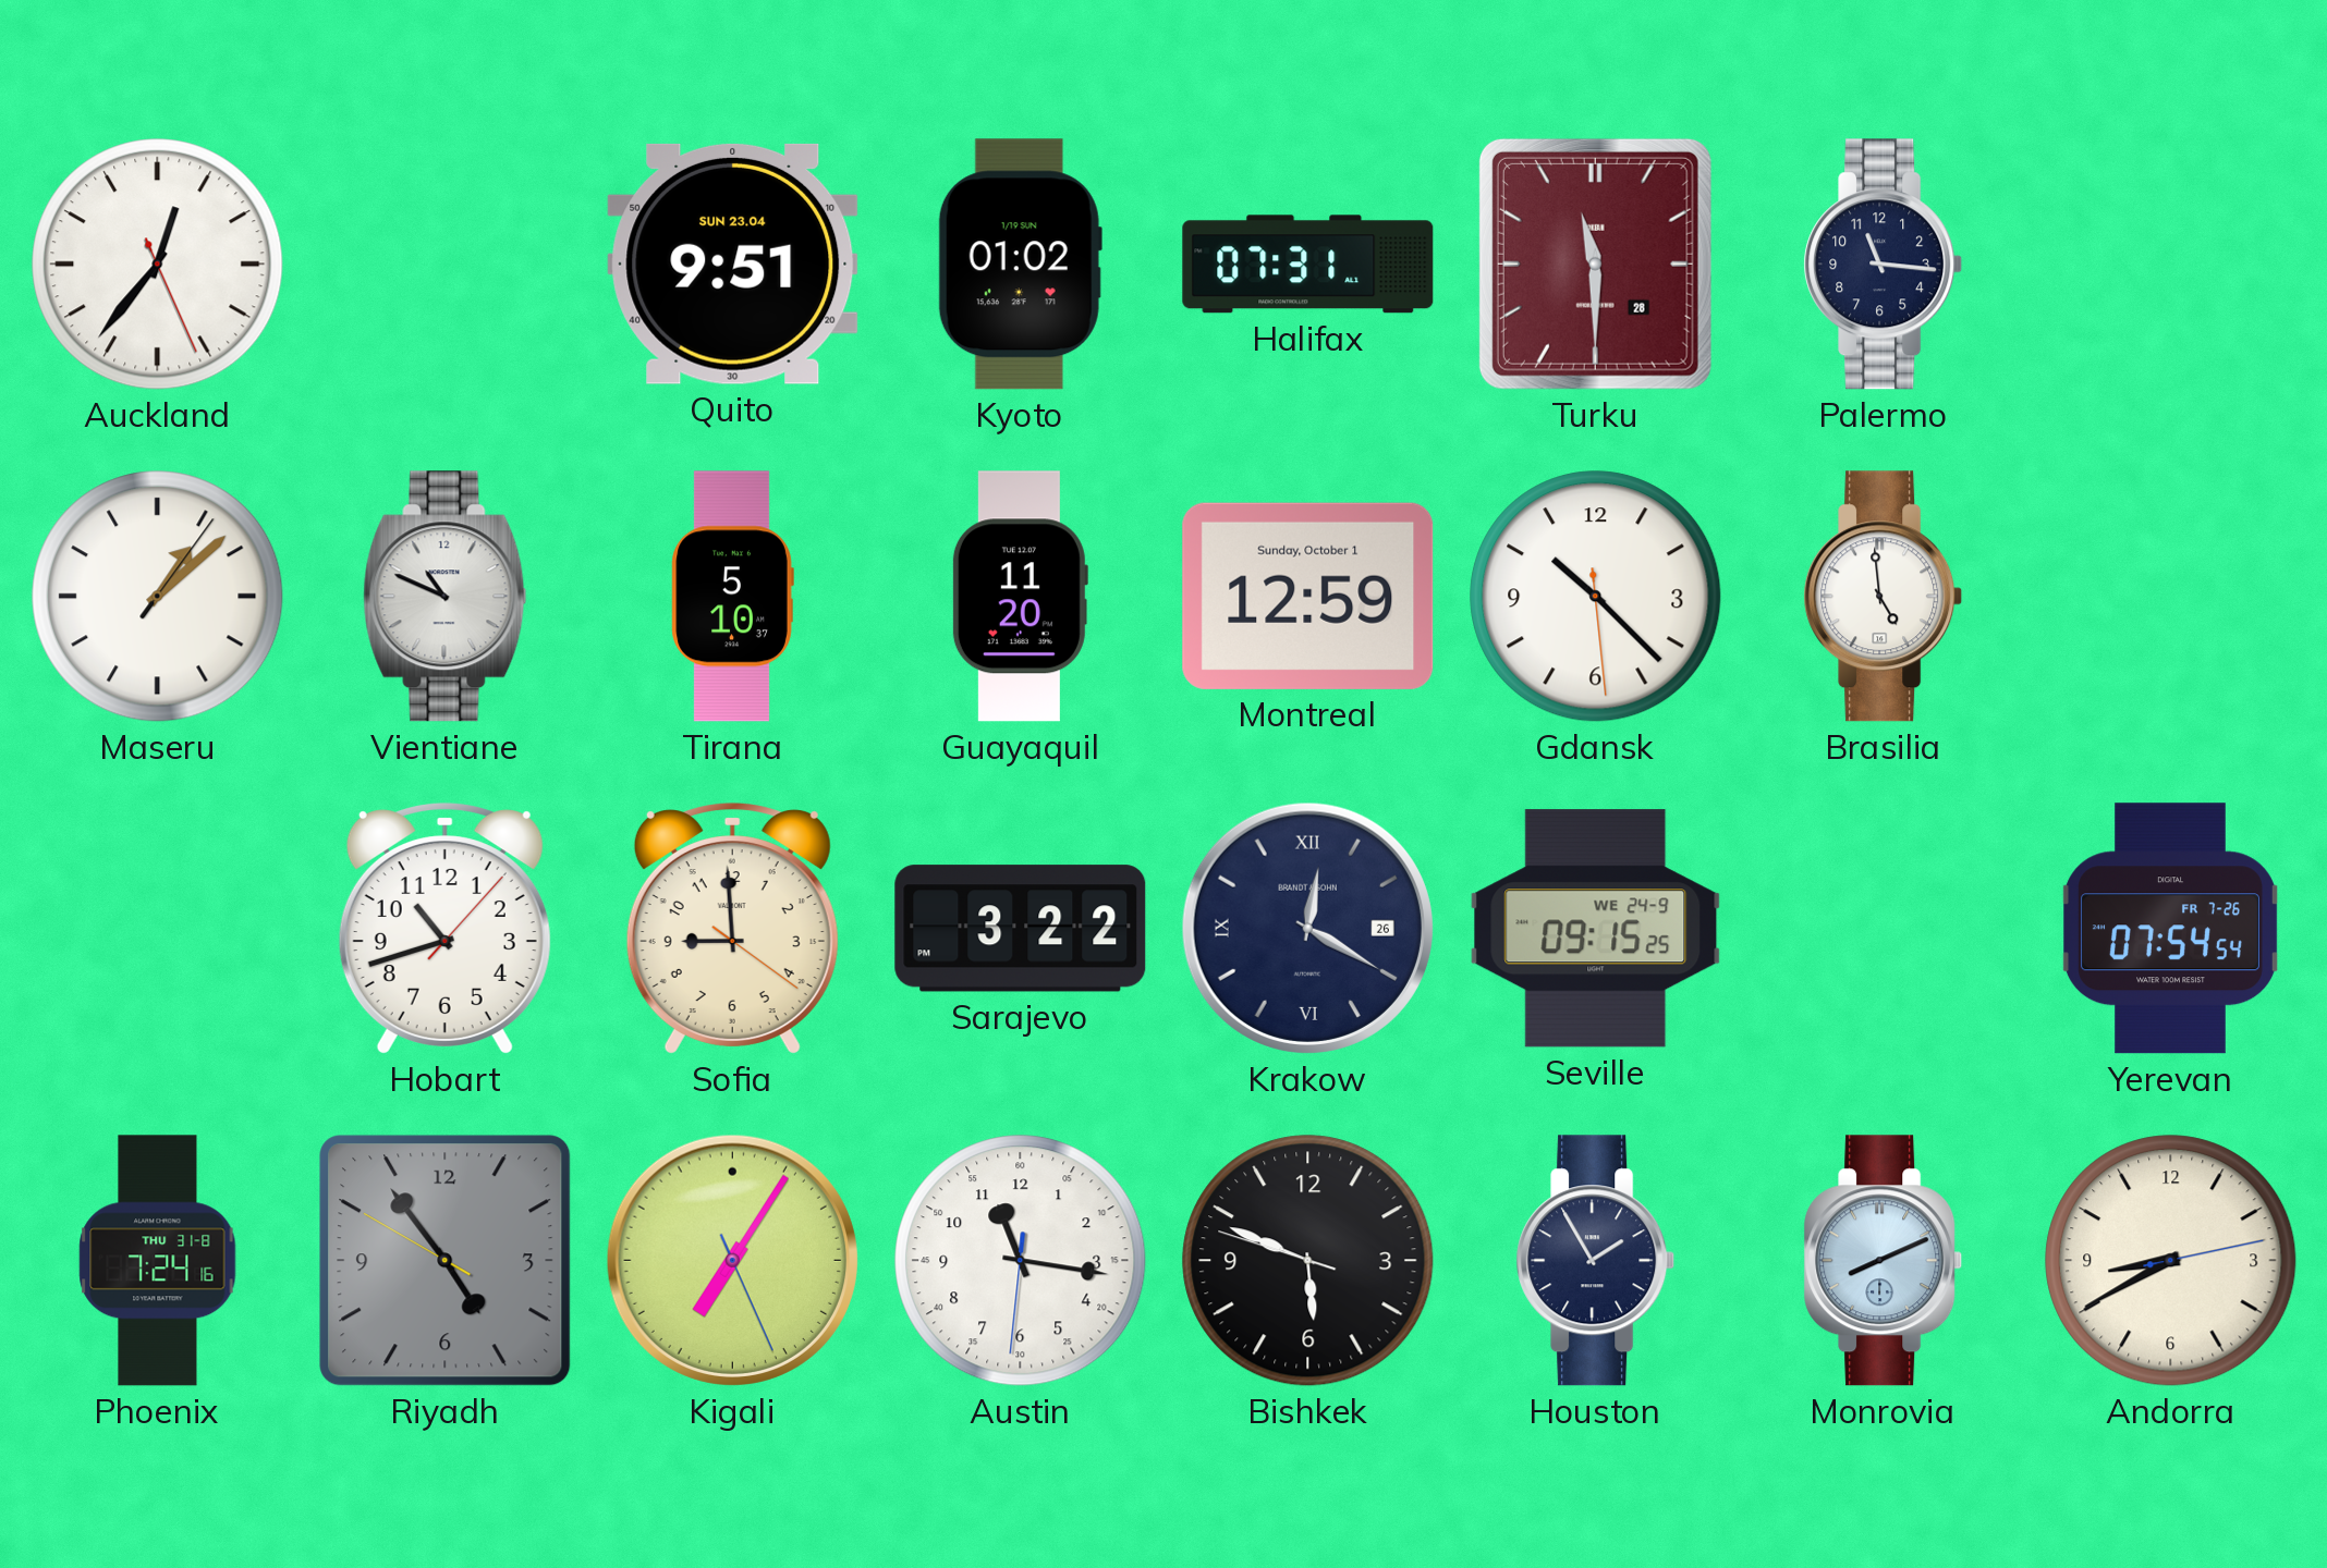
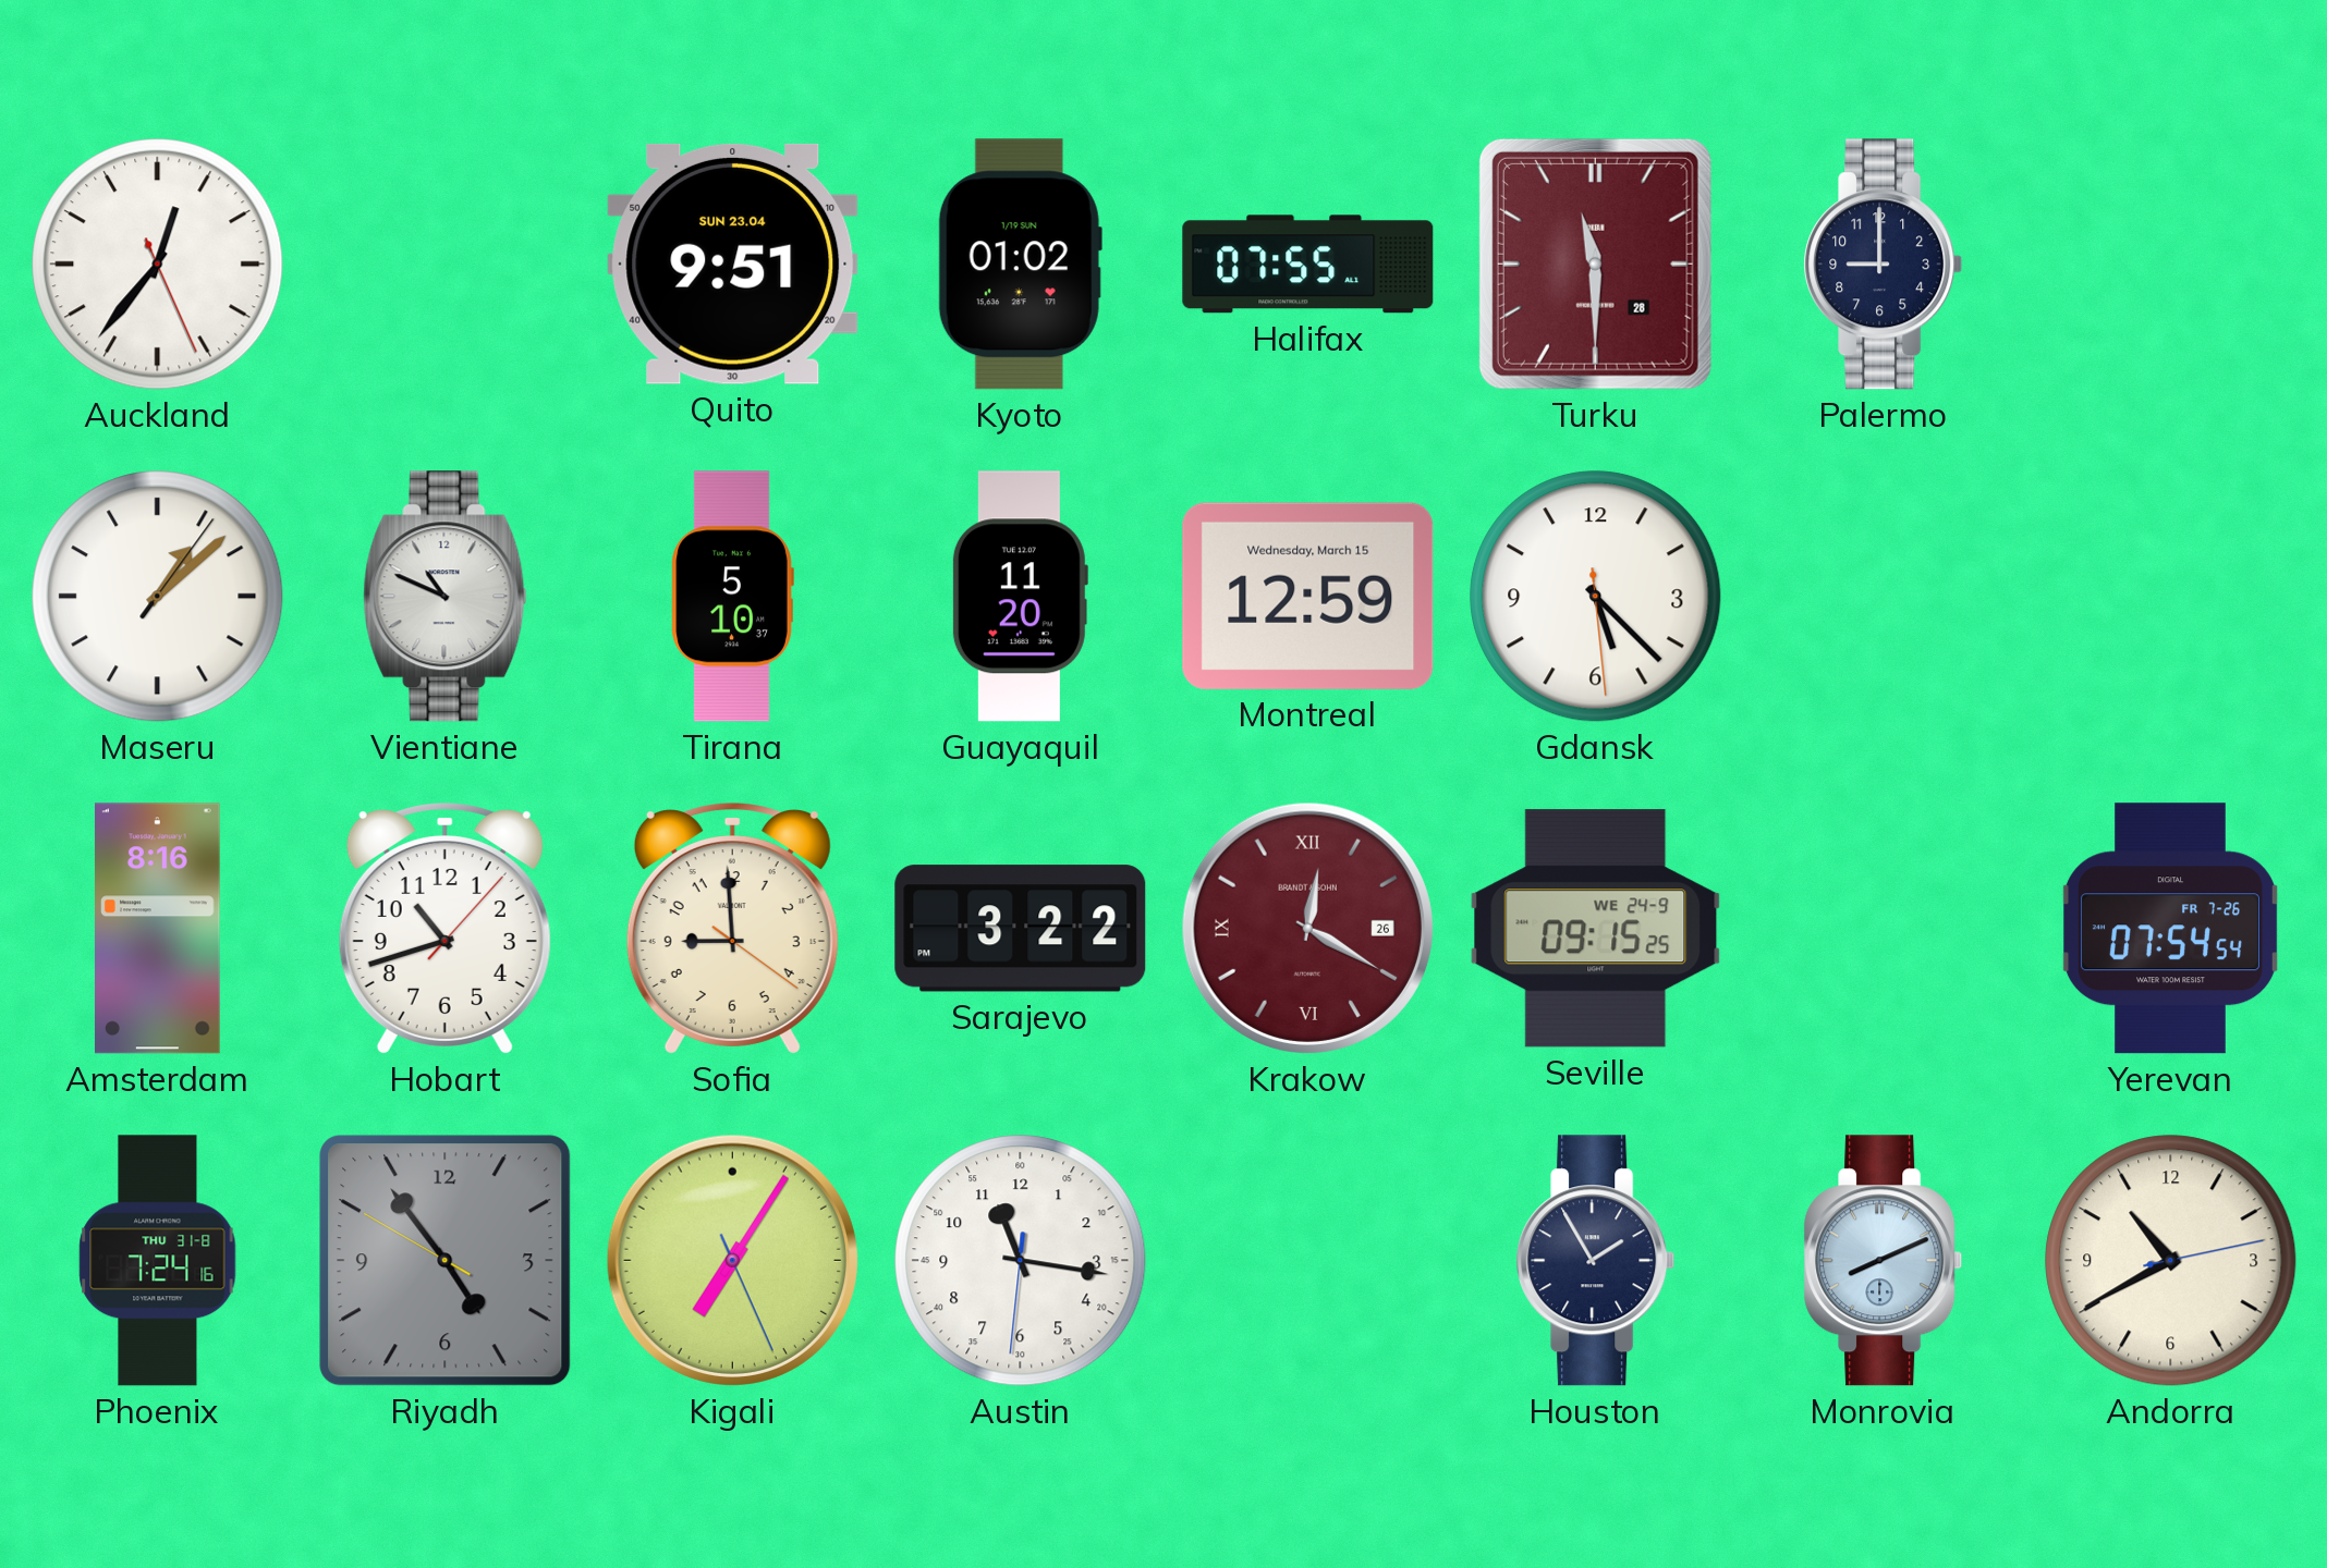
Halifax: 07:31 -> 07:55 (1308, 265)
Palermo: 11:16 -> 9:00 (1884, 265)
Montreal date: Sunday, October 1 -> Wednesday, March 15 (1308, 596)
Gdansk: 10:22 -> 5:22 (1596, 597)
Brasilia: 4:59 -> none (1884, 597)
Amsterdam: none -> 8:16 (158, 929)
Krakow dial: navy -> burgundy (1307, 928)
Bishkek: 5:48 -> none (1308, 1261)
Andorra: 8:40 -> 10:40 (2171, 1261)
